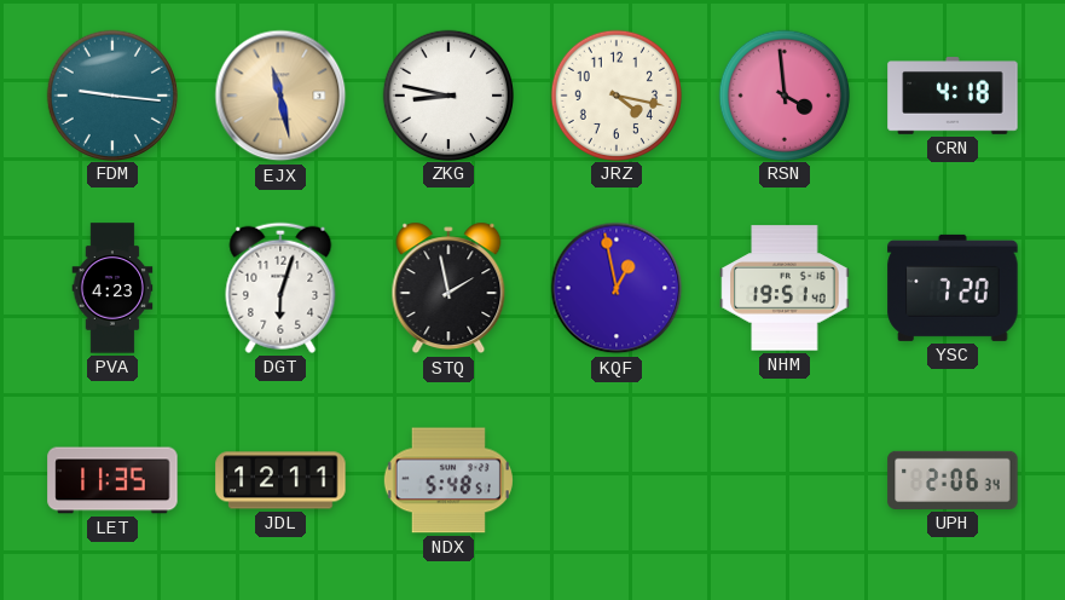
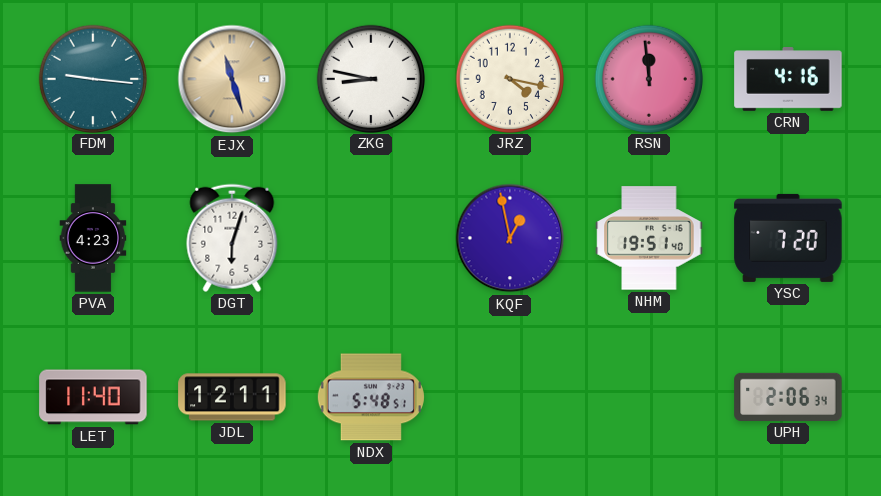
EJX: 11:28 -> 11:27 (232, 79)
RSN: 3:59 -> 11:59 (648, 78)
CRN: 4:18 -> 4:16 (788, 80)
STQ: 1:58 -> none (448, 288)
LET: 11:35 -> 11:40 (93, 397)
